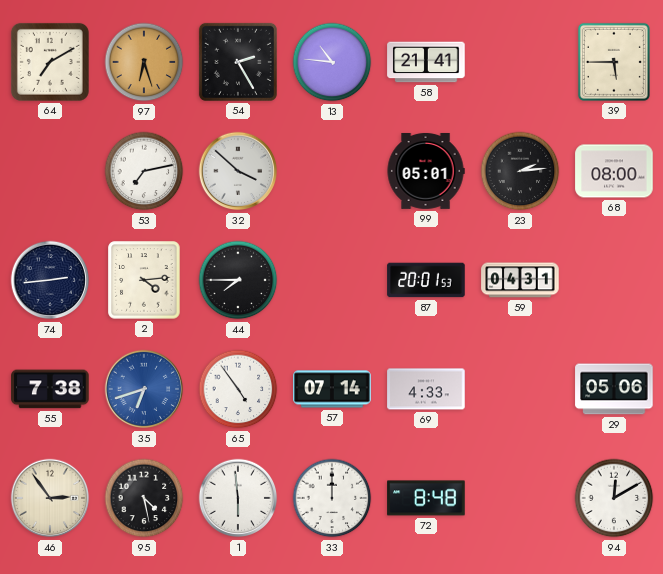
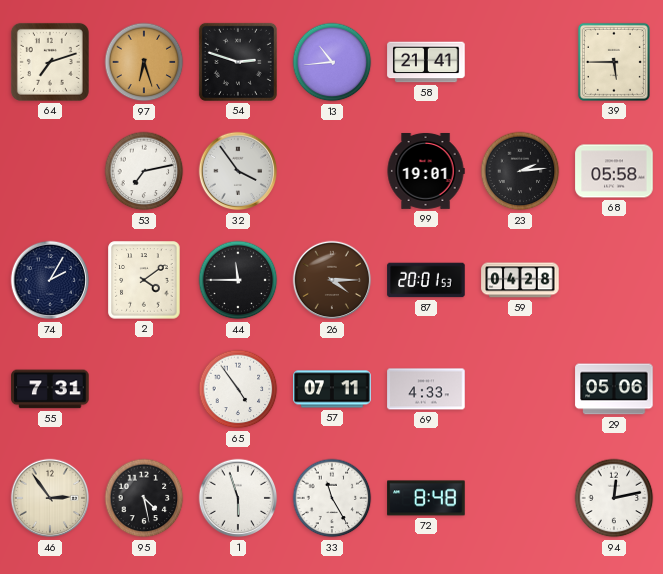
64: 7:10 -> 7:12 (50, 62)
54: 2:25 -> 2:48 (238, 62)
13: 10:46 -> 10:44 (332, 62)
32: 3:52 -> 3:54 (238, 171)
99: 05:01 -> 19:01 (426, 171)
68: 08:00 -> 05:58 (614, 171)
74: 2:44 -> 2:05 (50, 280)
2: 4:14 -> 4:09 (144, 280)
44: 7:45 -> 11:45 (238, 280)
26: none -> 4:15 (332, 280)
59: 04:31 -> 04:28 (520, 280)
55: 7:38 -> 7:31 (50, 389)
35: 6:42 -> none (144, 389)
57: 07:14 -> 07:11 (332, 389)
1: 5:59 -> 5:57 (238, 498)
33: 12:00 -> 11:25 (332, 498)
94: 12:10 -> 12:13 (614, 498)
